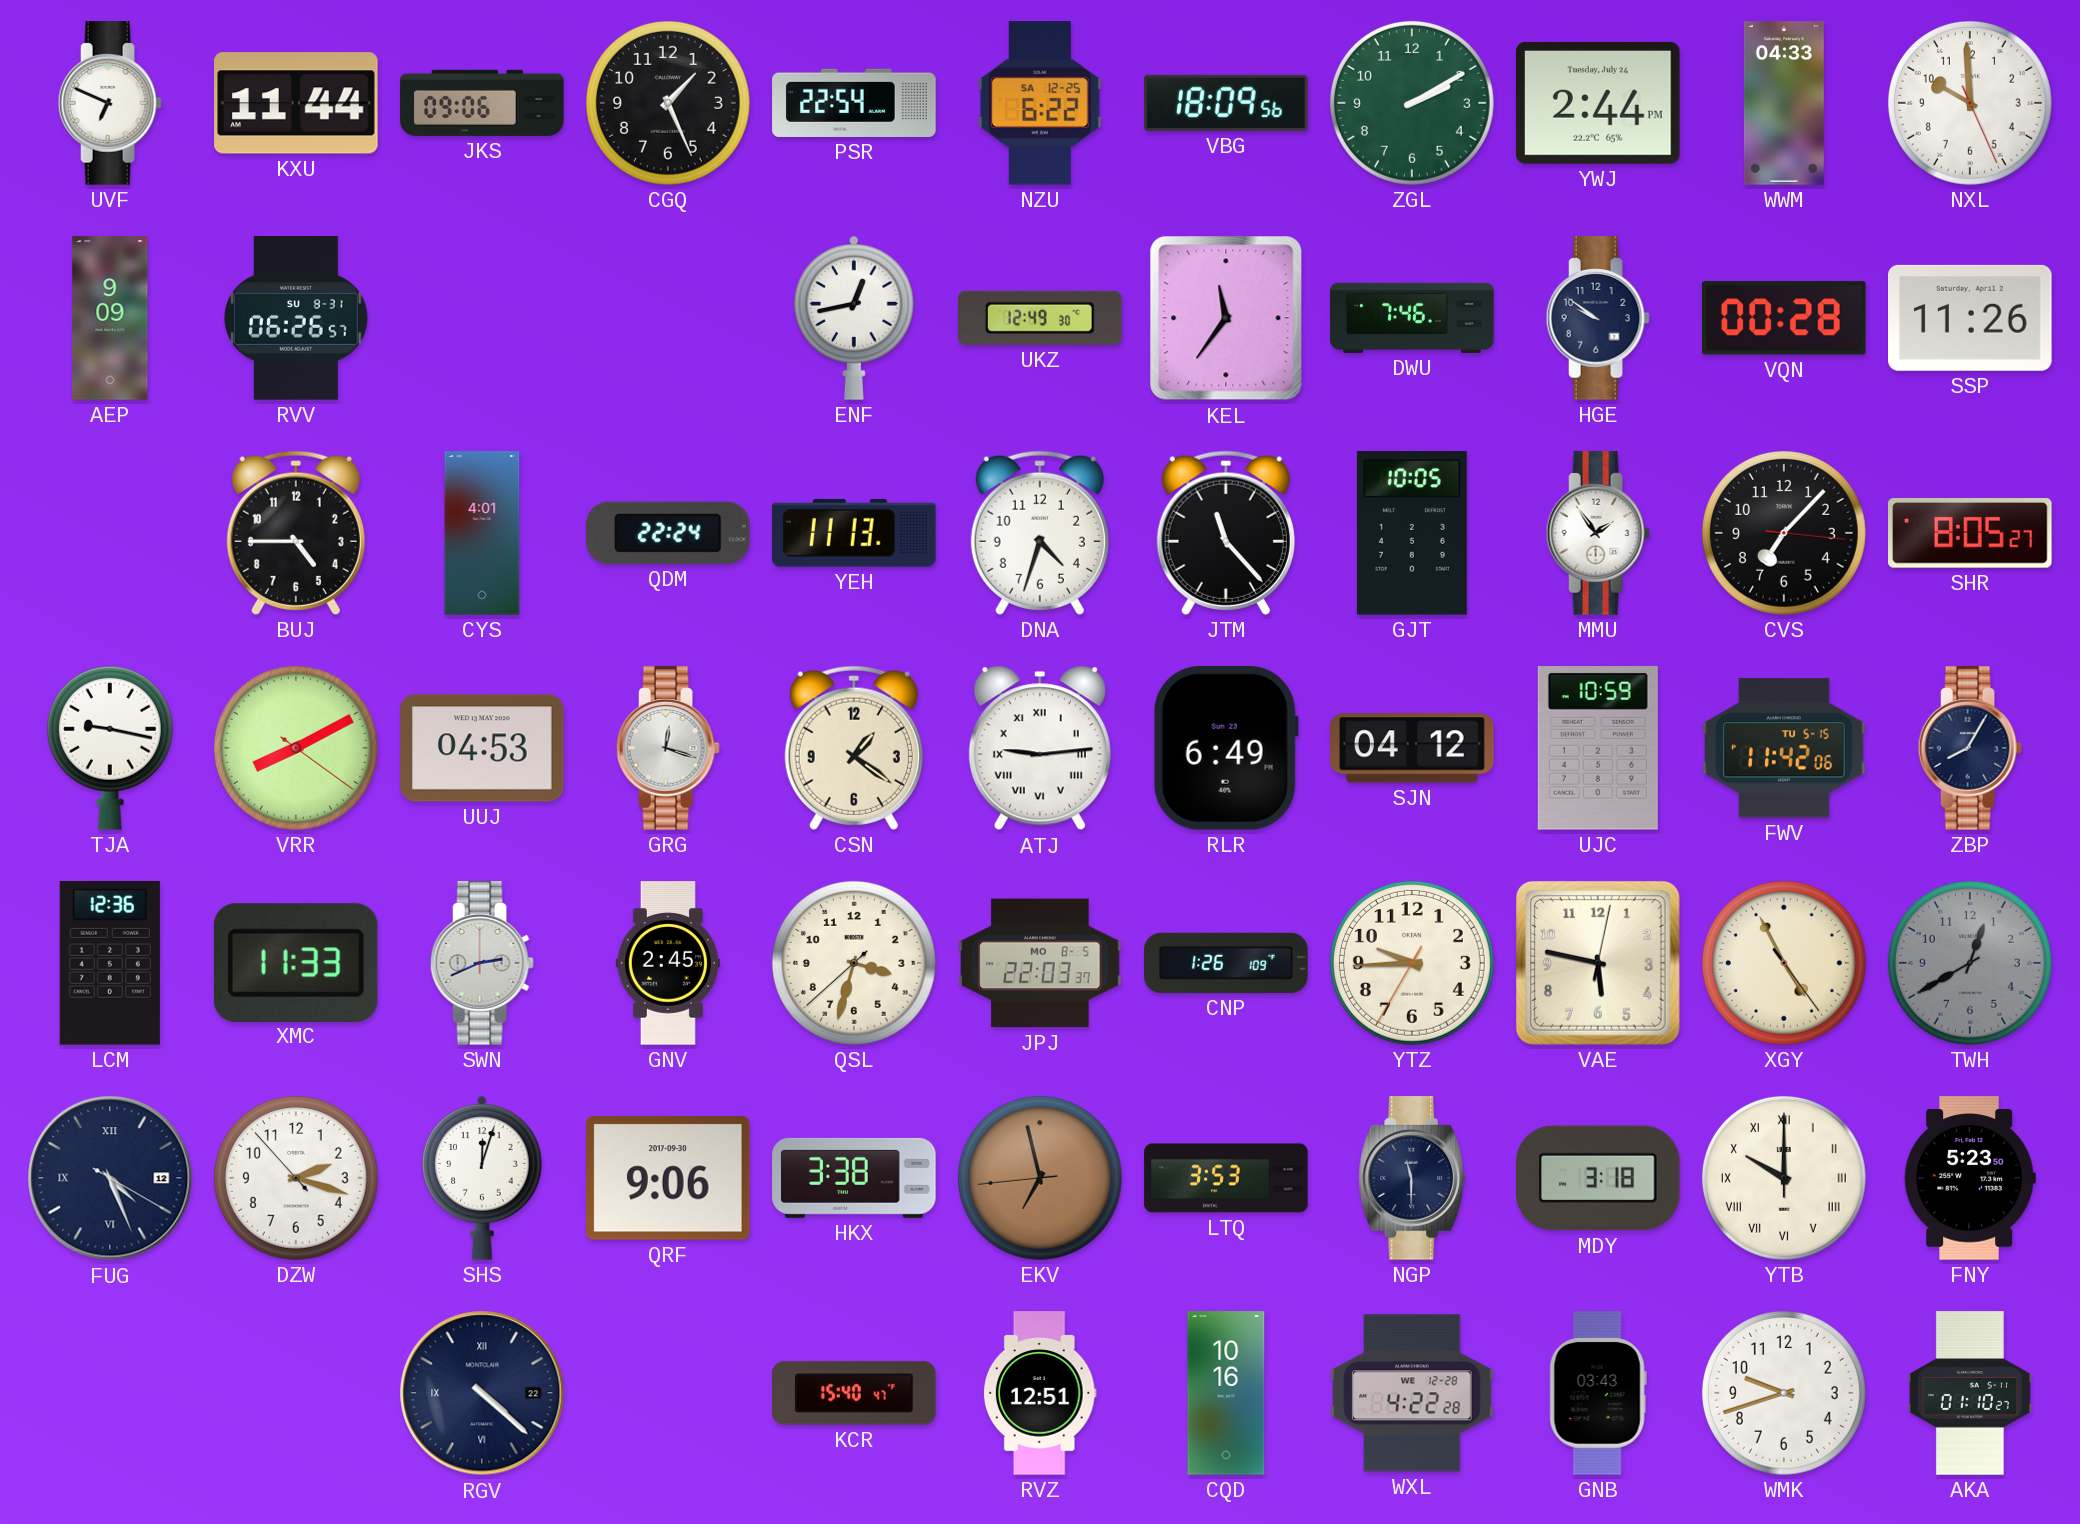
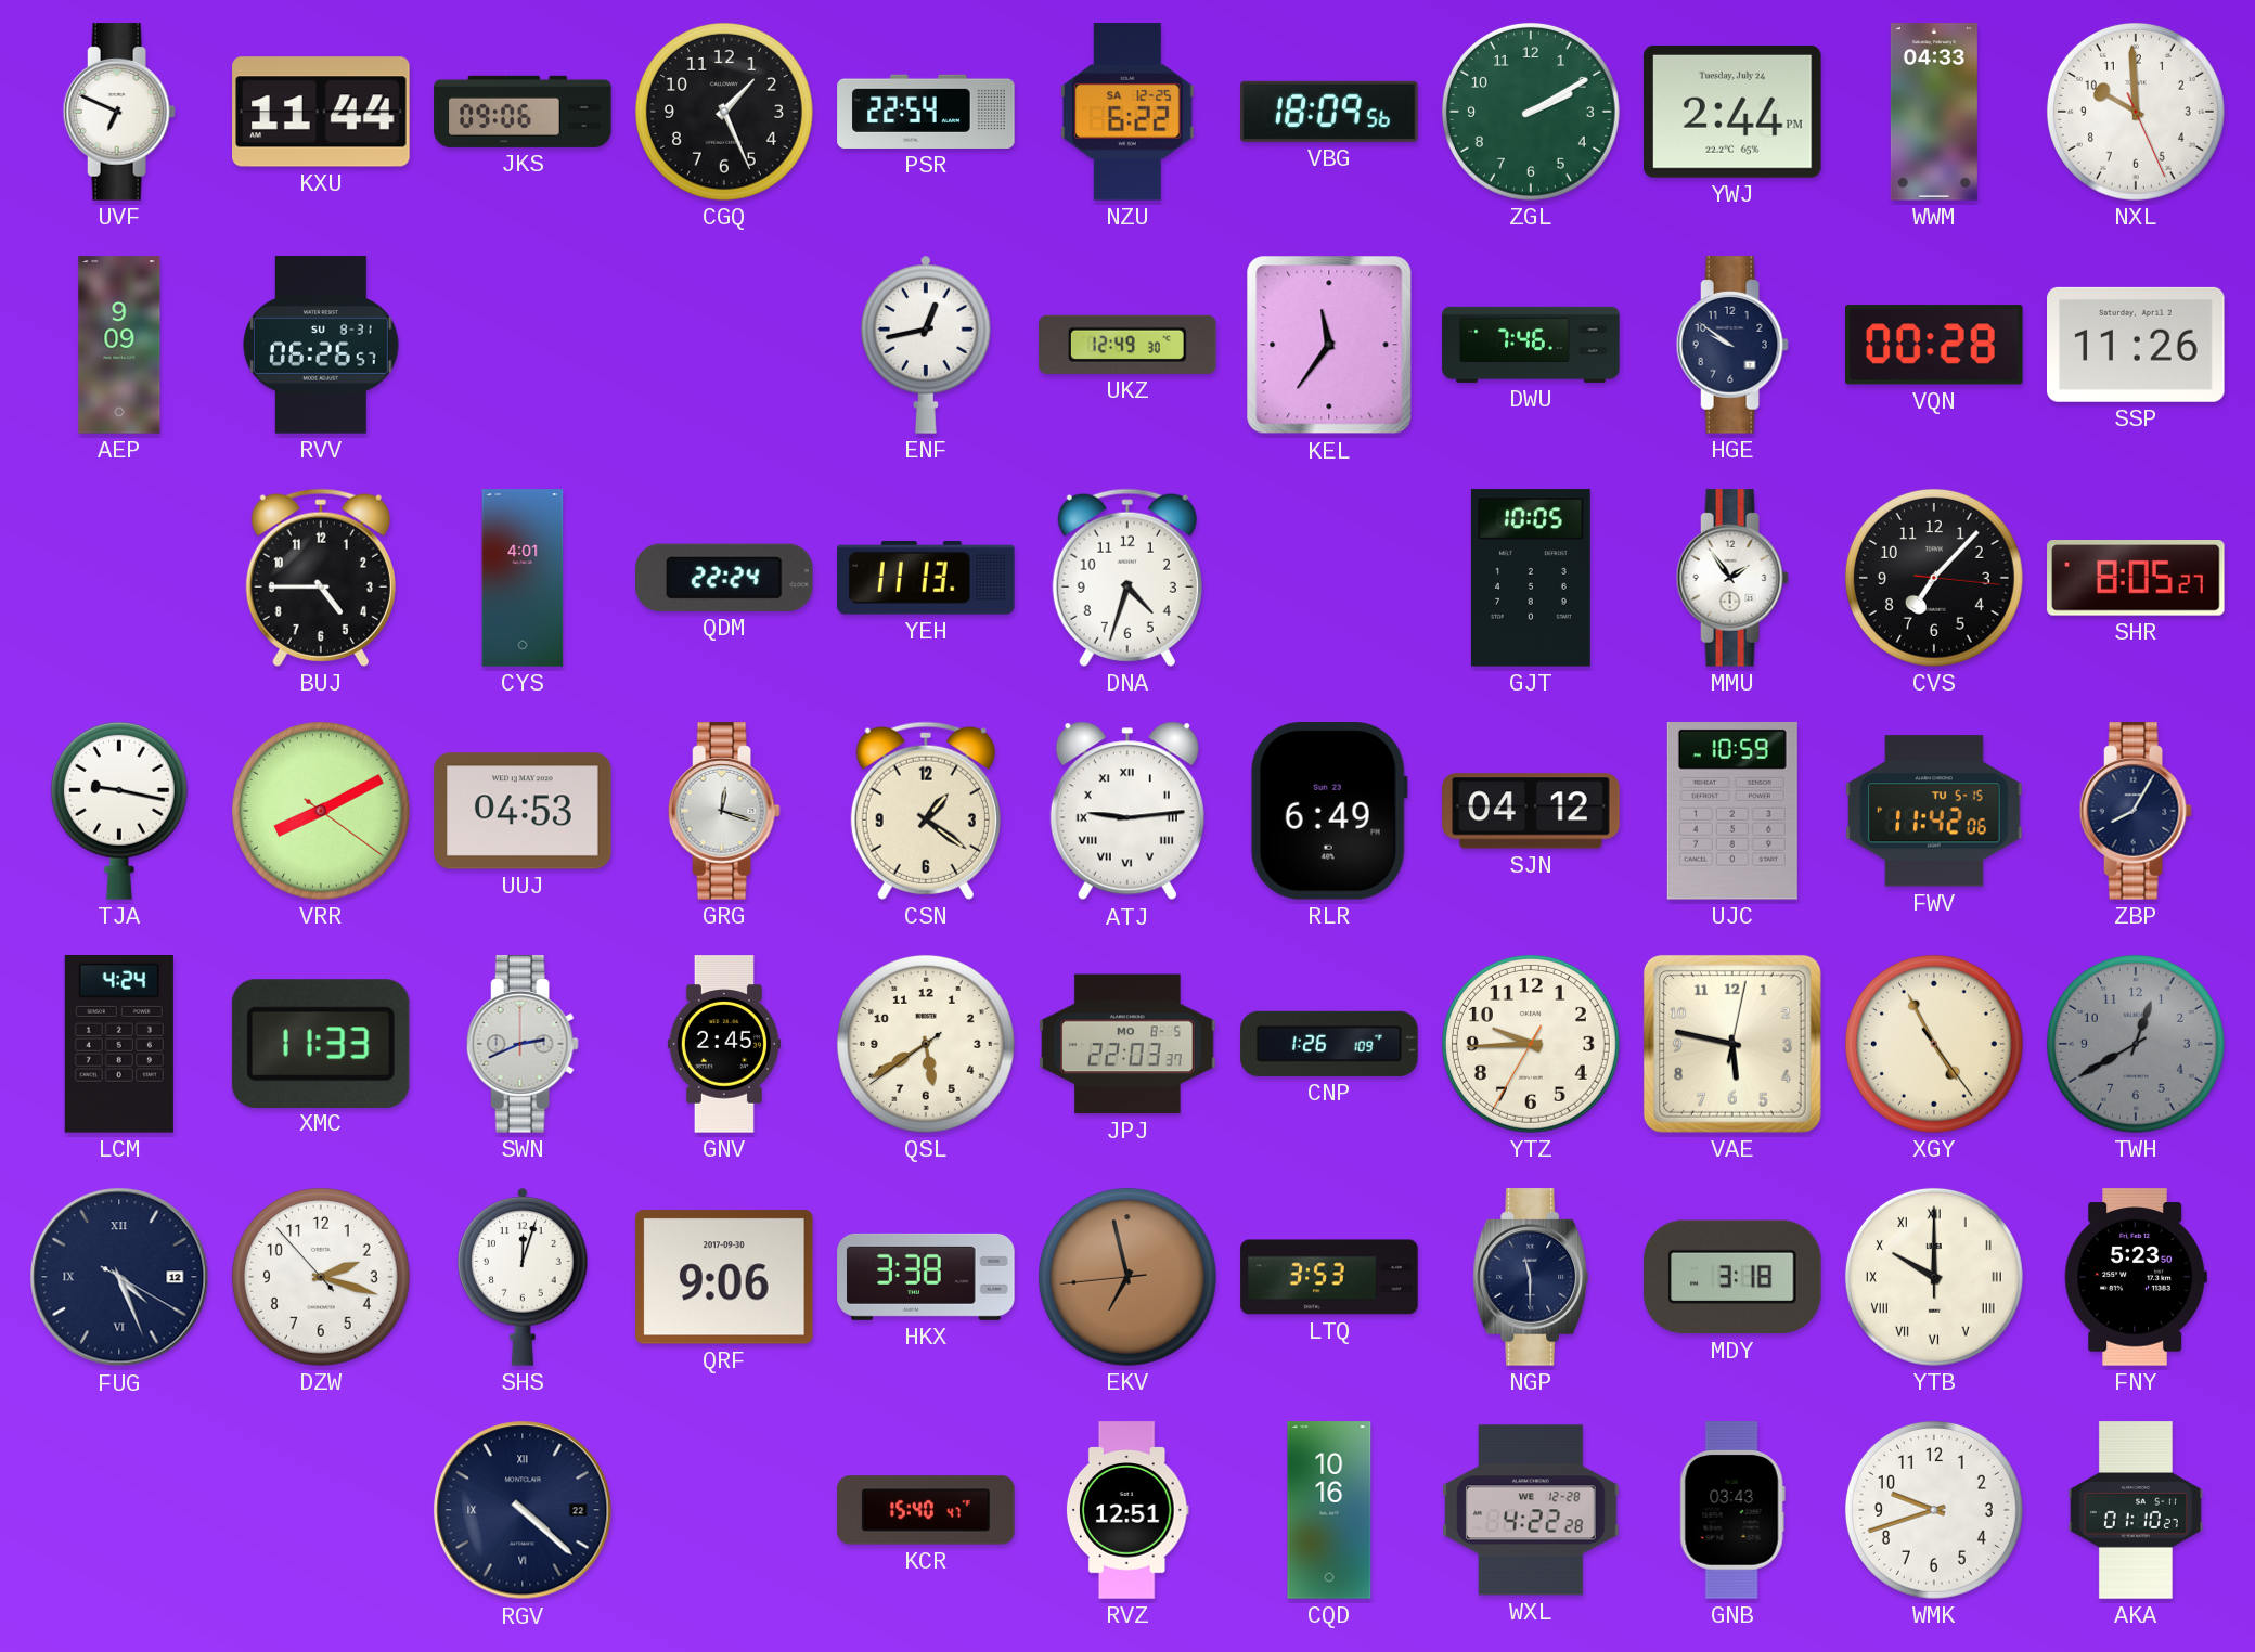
JTM: 11:23 -> none (1226, 533)
LCM: 12:36 -> 4:24 (119, 1044)
QSL: 3:32 -> 5:39 (926, 1044)
